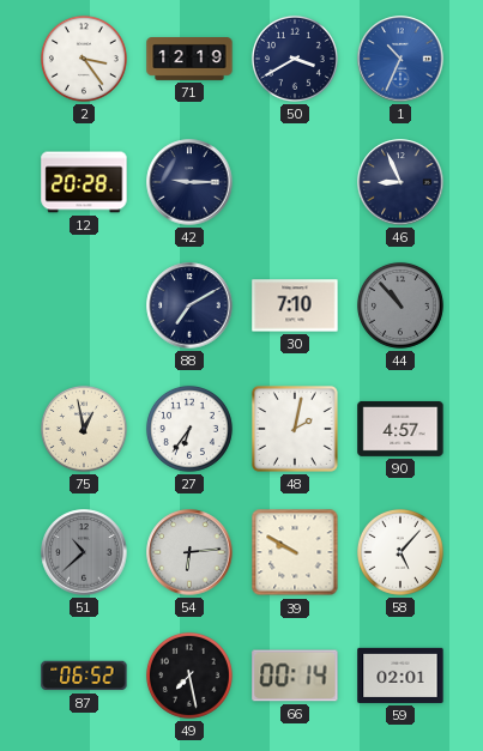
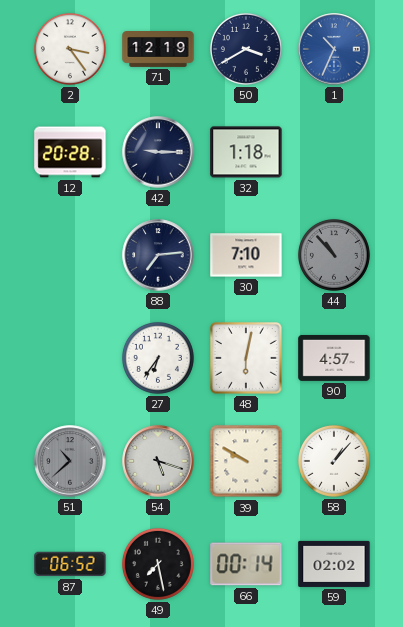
32: none -> 1:18 (246, 152)
46: 8:56 -> none (400, 182)
88: 7:10 -> 7:14 (158, 255)
75: 12:58 -> none (84, 429)
48: 2:02 -> 6:02 (246, 358)
54: 6:14 -> 5:18 (158, 461)
58: 5:07 -> 1:07 (334, 461)
59: 02:01 -> 02:02 (334, 564)
